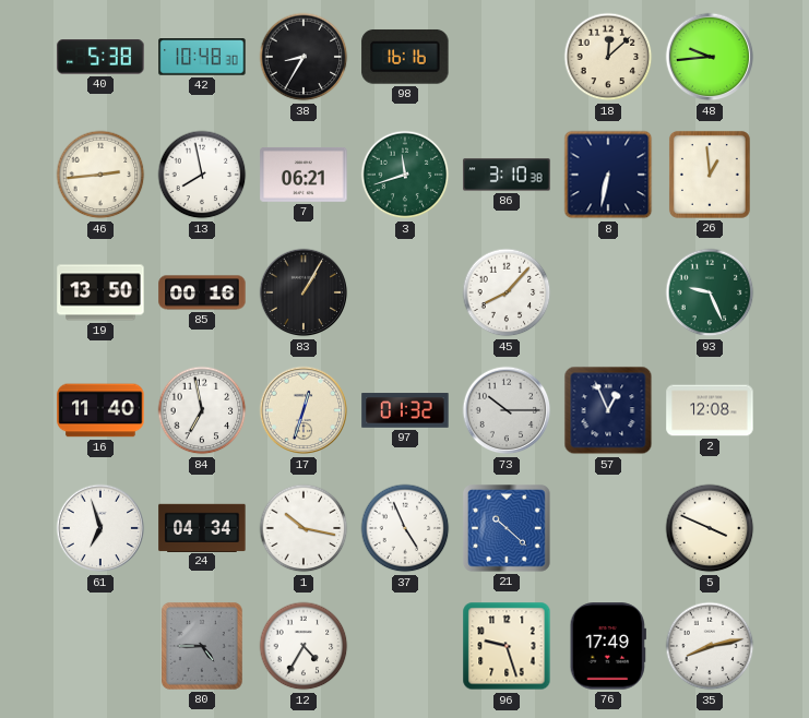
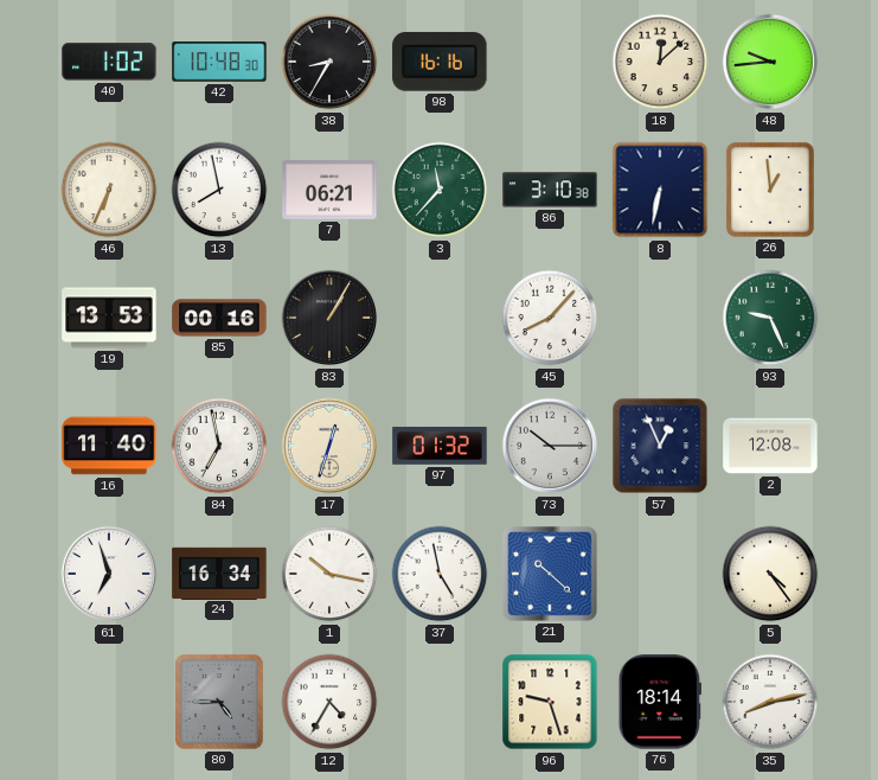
40: 5:38 -> 1:02 (109, 62)
46: 2:44 -> 6:34 (109, 190)
3: 11:42 -> 11:37 (440, 190)
19: 13:50 -> 13:53 (109, 318)
24: 04:34 -> 16:34 (219, 573)
37: 4:56 -> 4:58 (440, 574)
5: 3:49 -> 4:24 (770, 574)
76: 17:49 -> 18:14 (660, 702)
